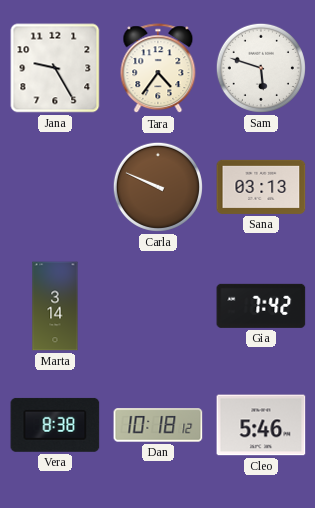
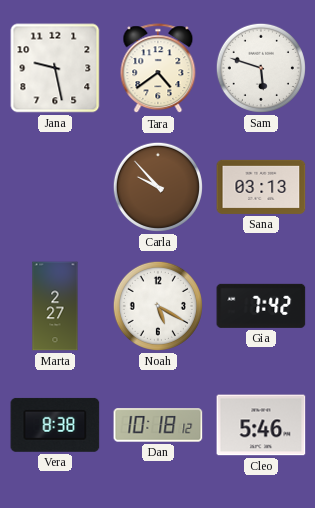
Jana: 9:25 -> 9:28 (55, 68)
Tara: 4:36 -> 4:39 (158, 69)
Carla: 9:49 -> 9:53 (158, 187)
Marta: 3:14 -> 2:27 (55, 306)
Noah: none -> 5:20 (158, 306)
